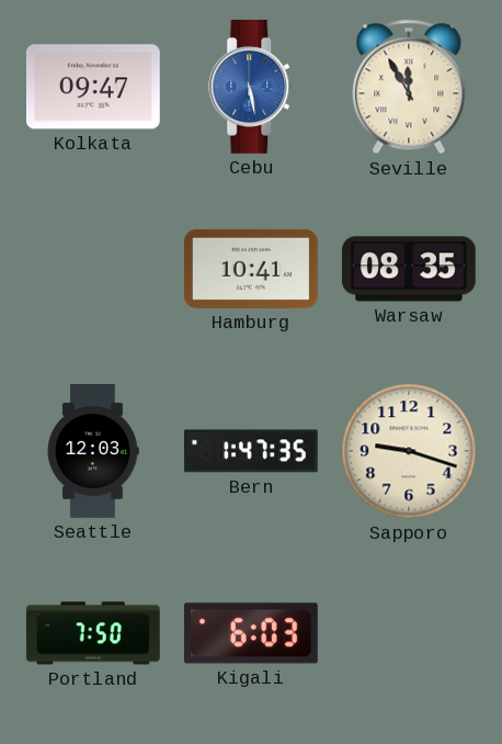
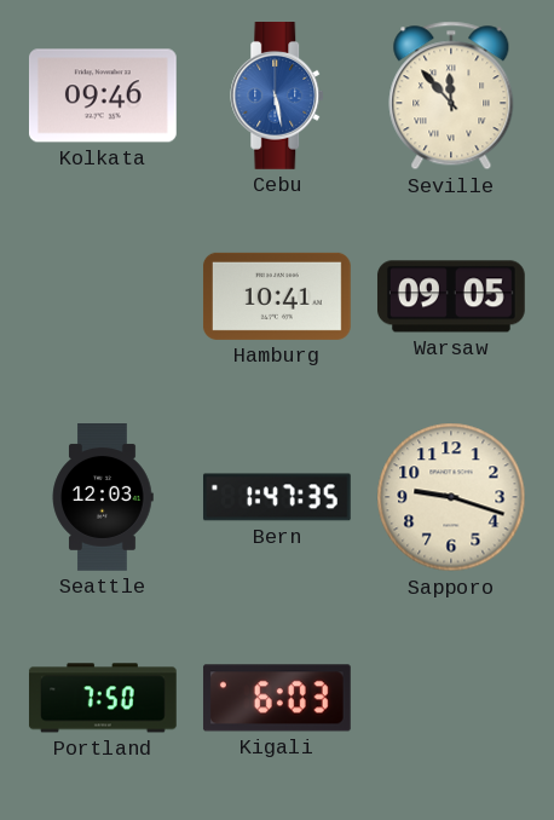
Kolkata: 09:47 -> 09:46 (103, 96)
Seville: 11:55 -> 11:53 (451, 96)
Warsaw: 08:35 -> 09:05 (451, 296)
